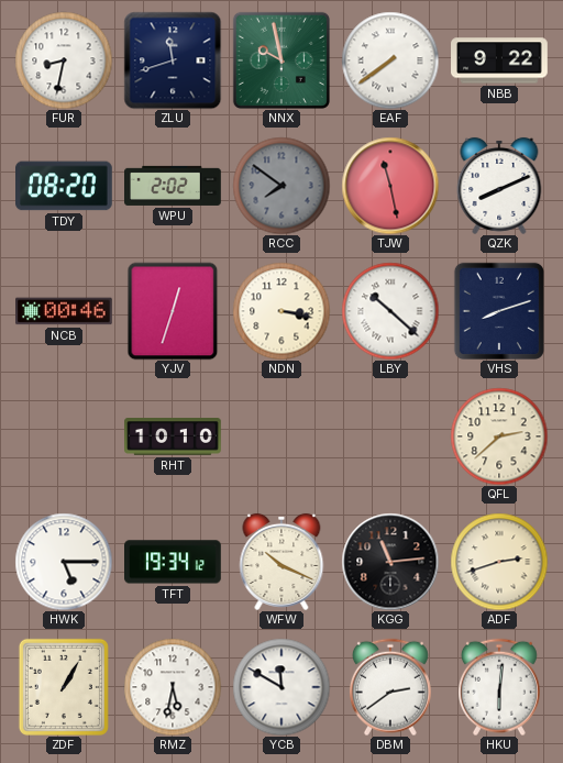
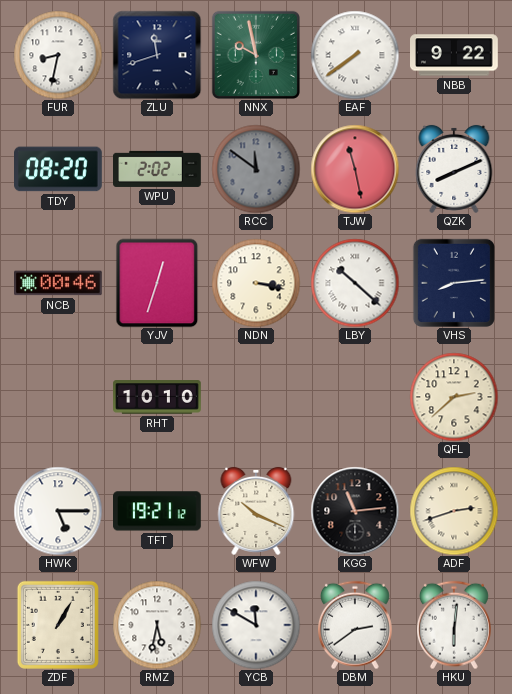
RCC: 7:51 -> 11:51 (256, 169)
VHS: 8:12 -> 8:14 (454, 283)
TFT: 19:34 -> 19:21 (158, 511)
